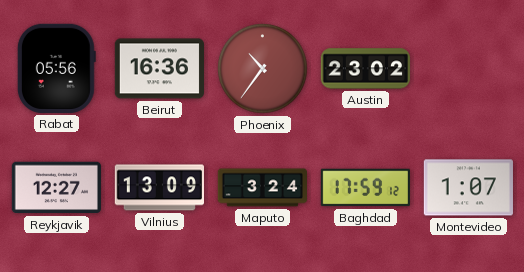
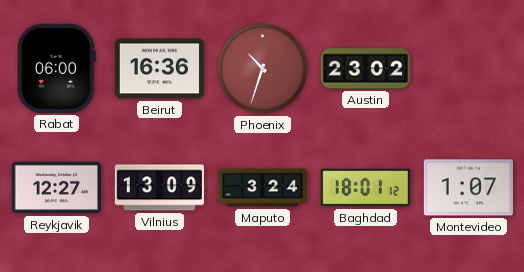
Rabat: 05:56 -> 06:00 (56, 68)
Phoenix: 10:36 -> 10:33 (263, 69)
Baghdad: 17:59 -> 18:01 (365, 188)
